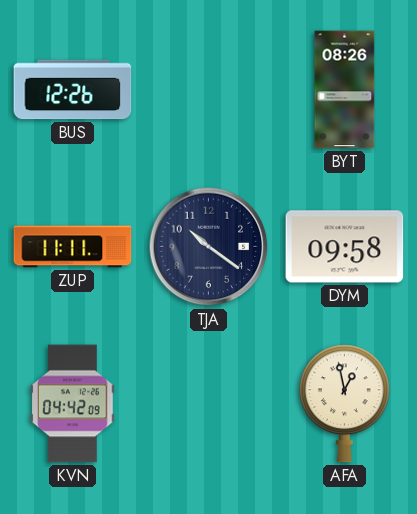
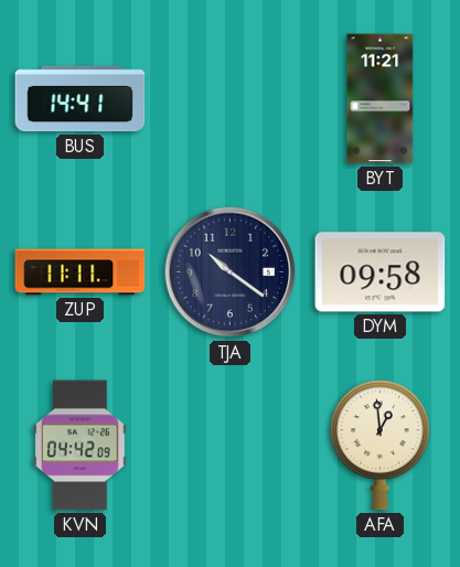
BUS: 12:26 -> 14:41 (81, 99)
BYT: 08:26 -> 11:21 (381, 99)
AFA: 12:58 -> 12:59 (379, 446)
